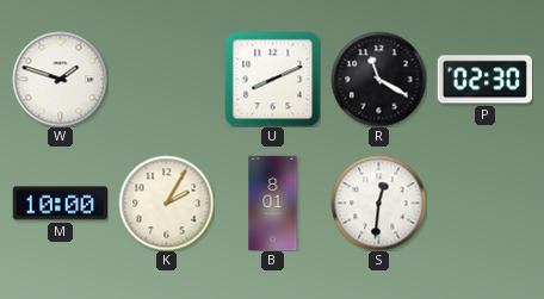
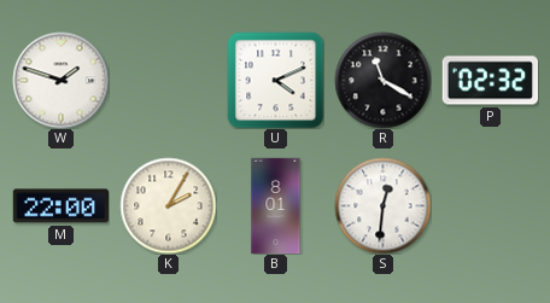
U: 8:11 -> 4:11 (275, 80)
P: 02:30 -> 02:32 (490, 81)
M: 10:00 -> 22:00 (60, 206)
